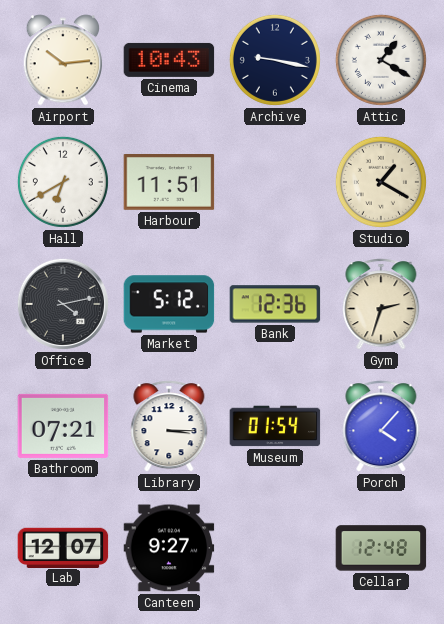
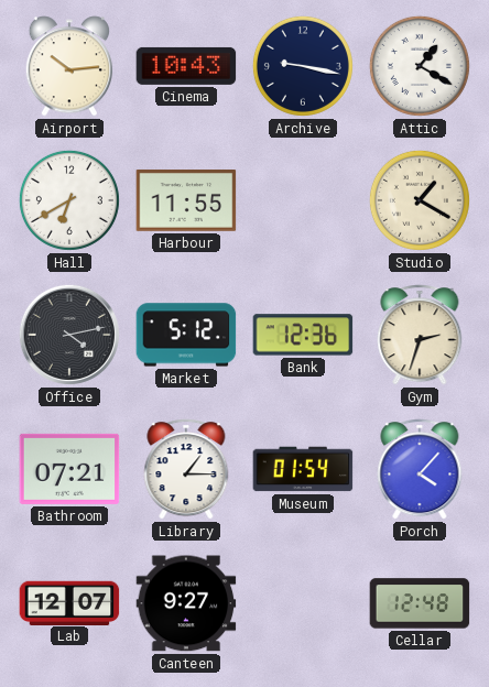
Harbour: 11:51 -> 11:55 (186, 201)
Library: 3:15 -> 1:15 (186, 469)
